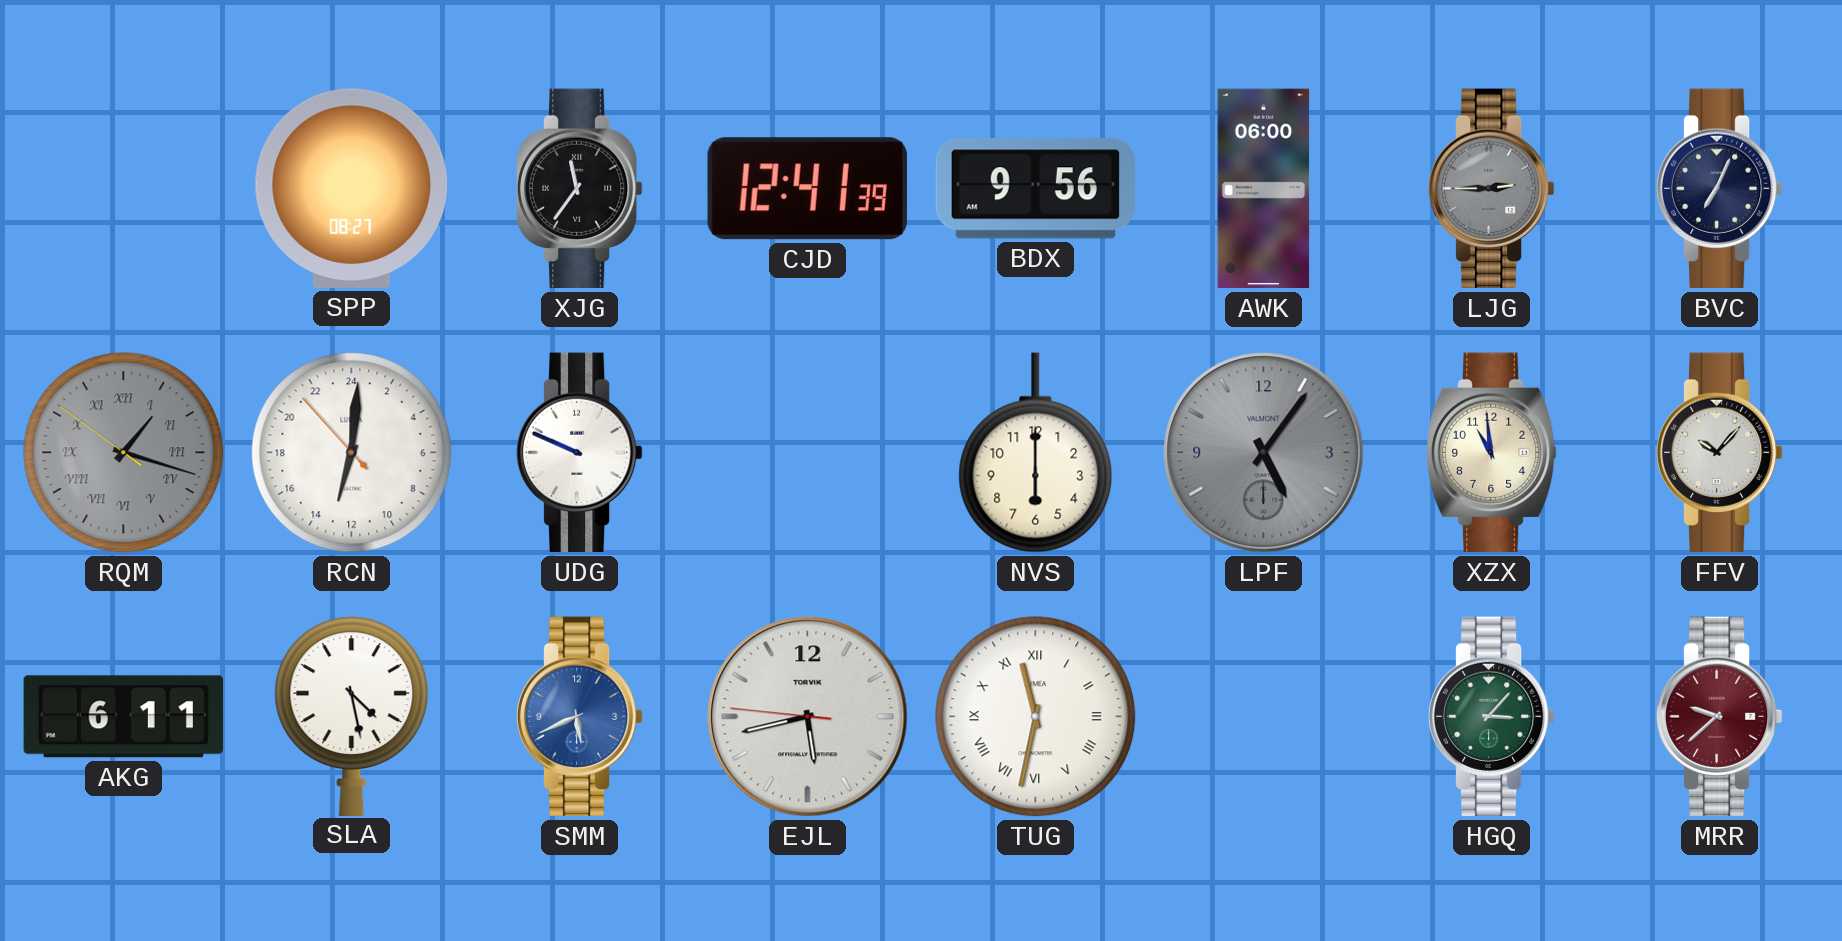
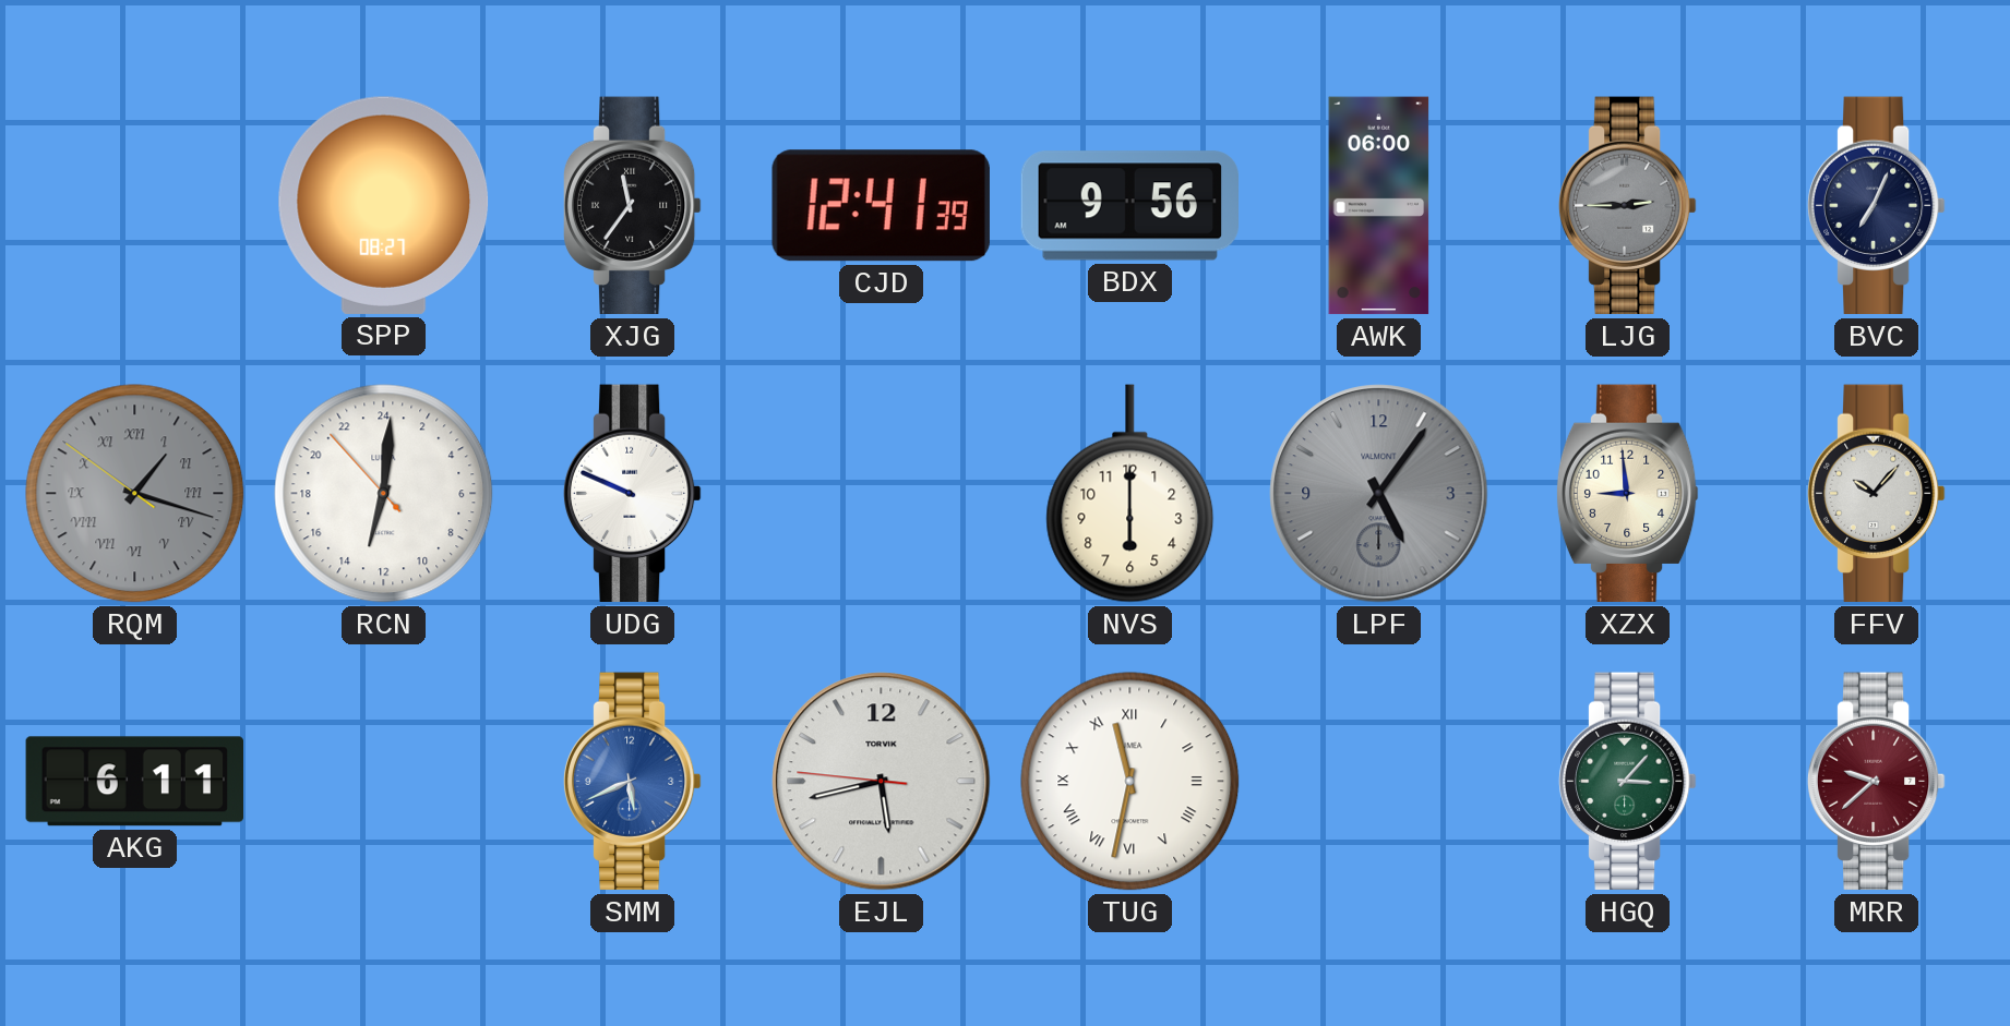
XZX: 10:59 -> 8:59 (1627, 494)
SLA: 4:28 -> none (352, 716)
